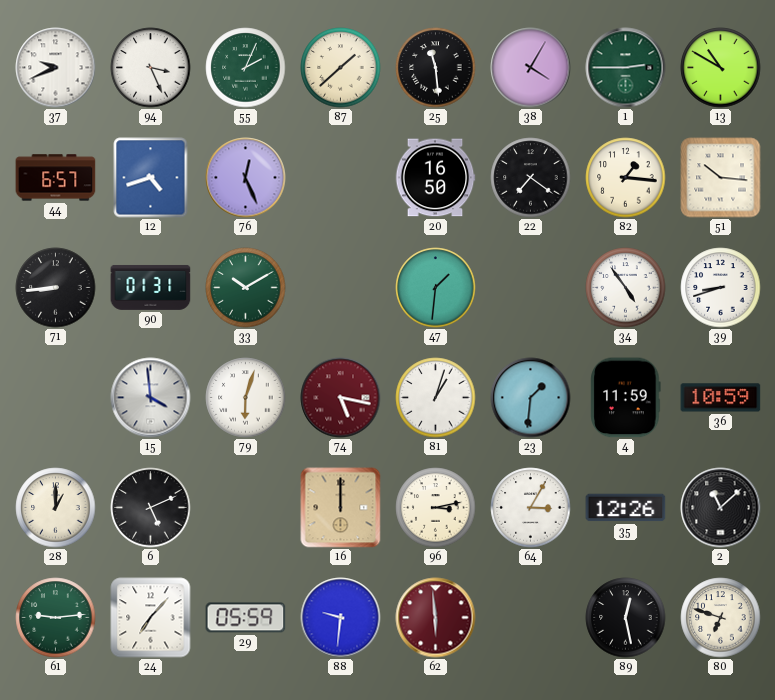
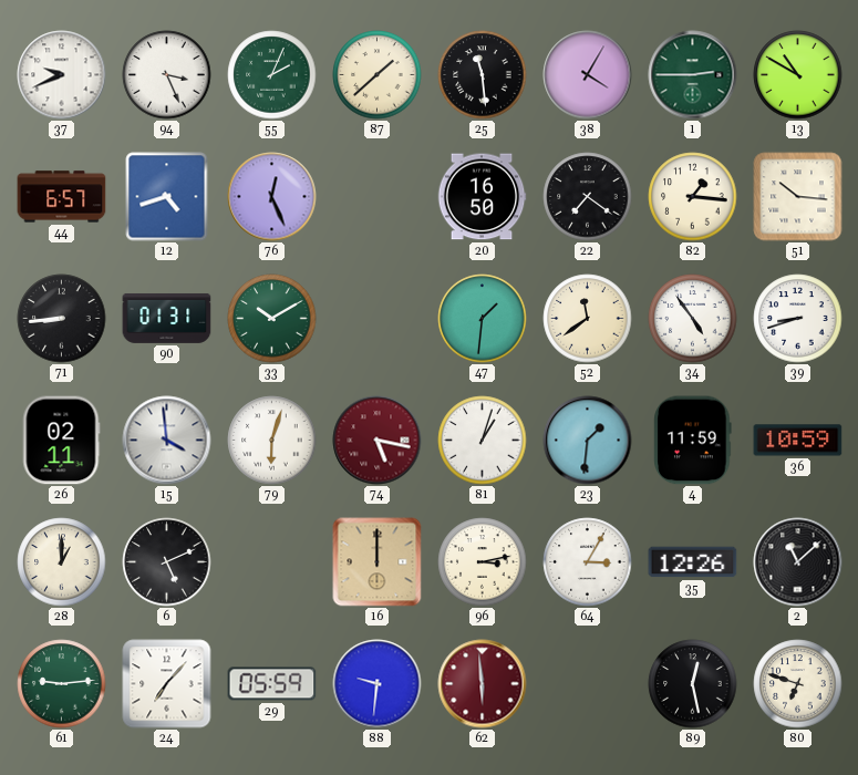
52: none -> 11:39 (588, 319)
26: none -> 02:11 (61, 441)
